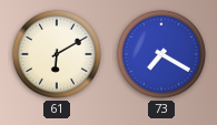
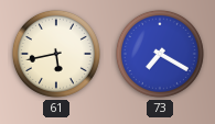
61: 6:10 -> 5:43 (56, 54)
